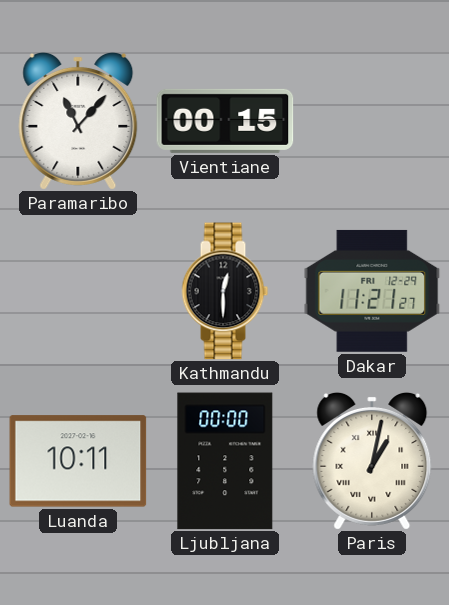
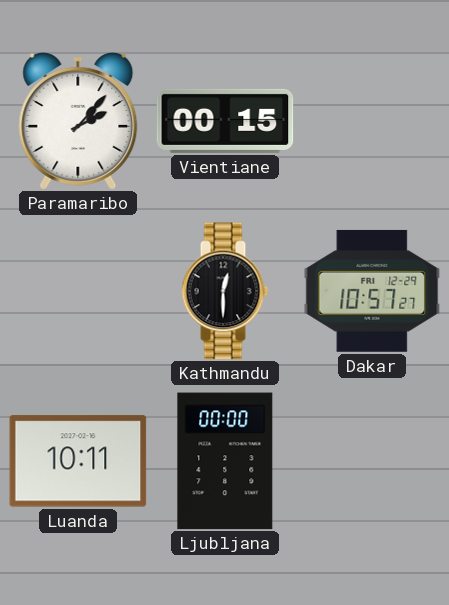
Paramaribo: 11:07 -> 2:07 (78, 121)
Dakar: 11:21 -> 10:57 (372, 291)
Paris: 1:02 -> none (372, 461)
